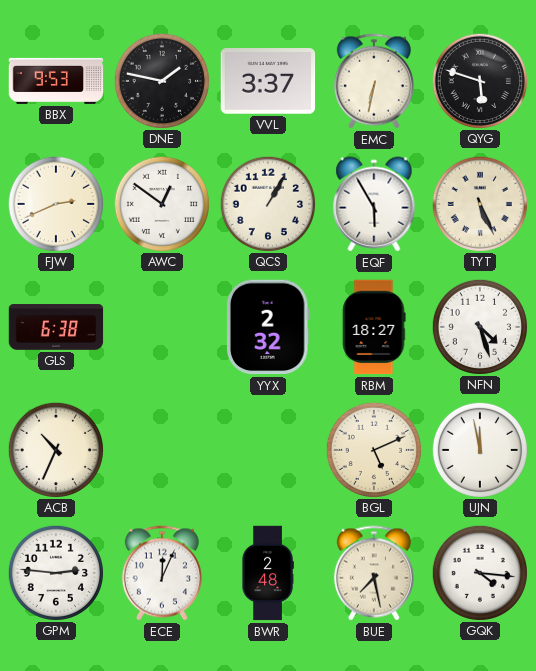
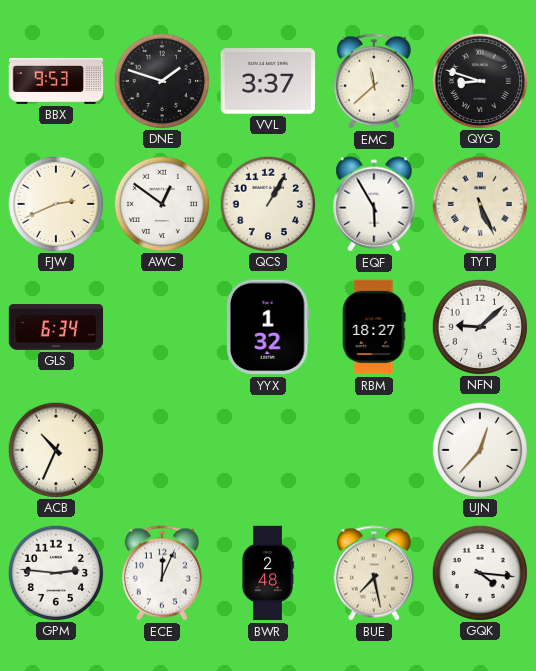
DNE: 1:47 -> 1:48 (162, 80)
EMC: 6:32 -> 11:38 (374, 81)
QYG: 5:48 -> 8:48 (480, 80)
GLS: 6:38 -> 6:34 (56, 327)
YYX: 2:32 -> 1:32 (268, 327)
NFN: 4:27 -> 9:08 (480, 326)
BGL: 5:11 -> none (374, 449)
UJN: 11:58 -> 12:37 (480, 449)
